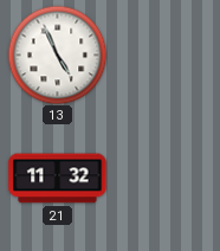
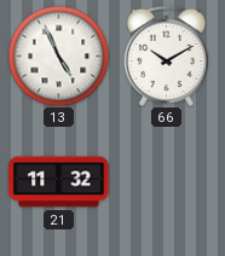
66: none -> 10:10 (166, 56)
